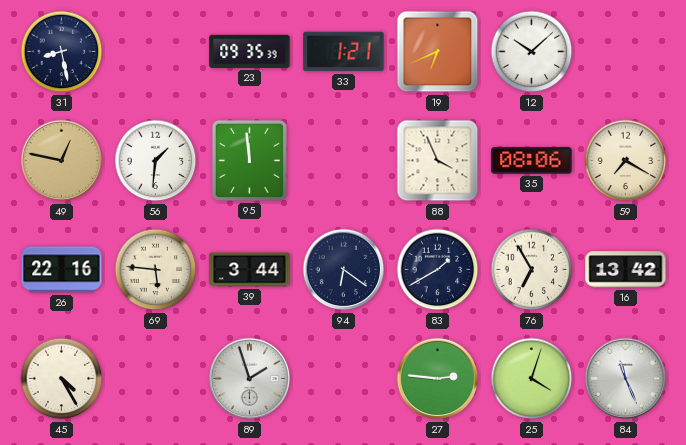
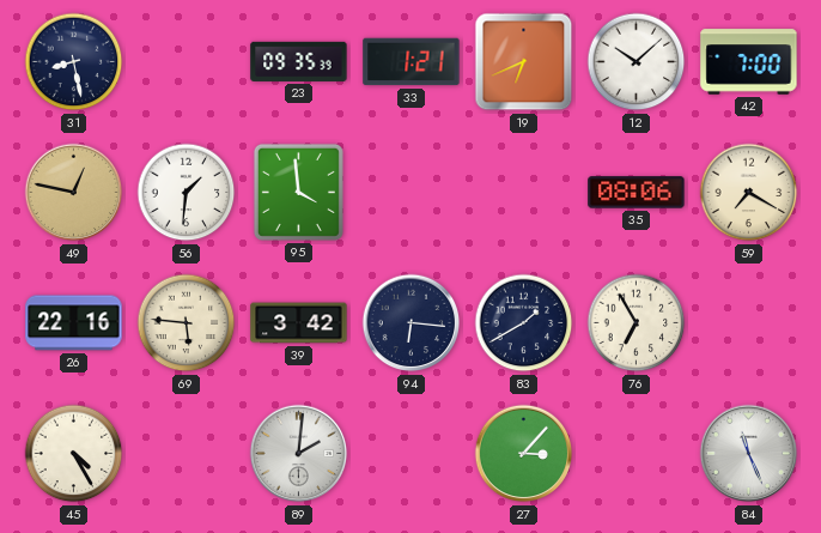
42: none -> 7:00 (749, 62)
95: 11:59 -> 3:59 (298, 192)
88: 3:56 -> none (438, 161)
39: 3:44 -> 3:42 (299, 323)
94: 6:21 -> 6:16 (412, 323)
16: 13:42 -> none (626, 270)
89: 1:57 -> 2:01 (299, 454)
27: 2:46 -> 3:07 (524, 454)
25: 4:03 -> none (532, 379)
